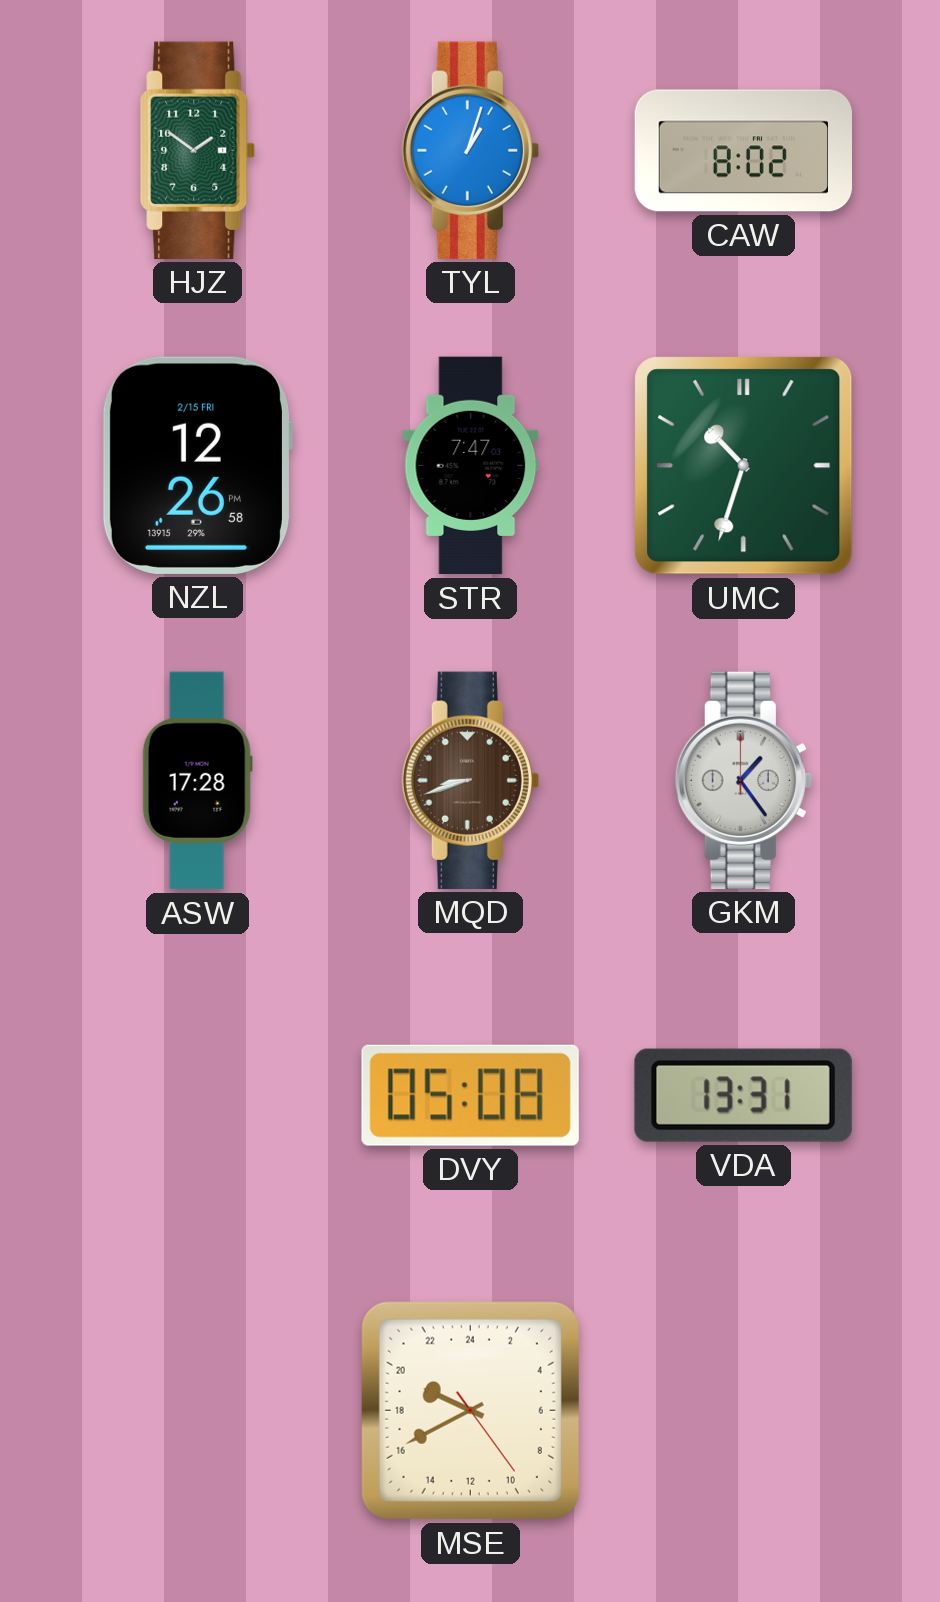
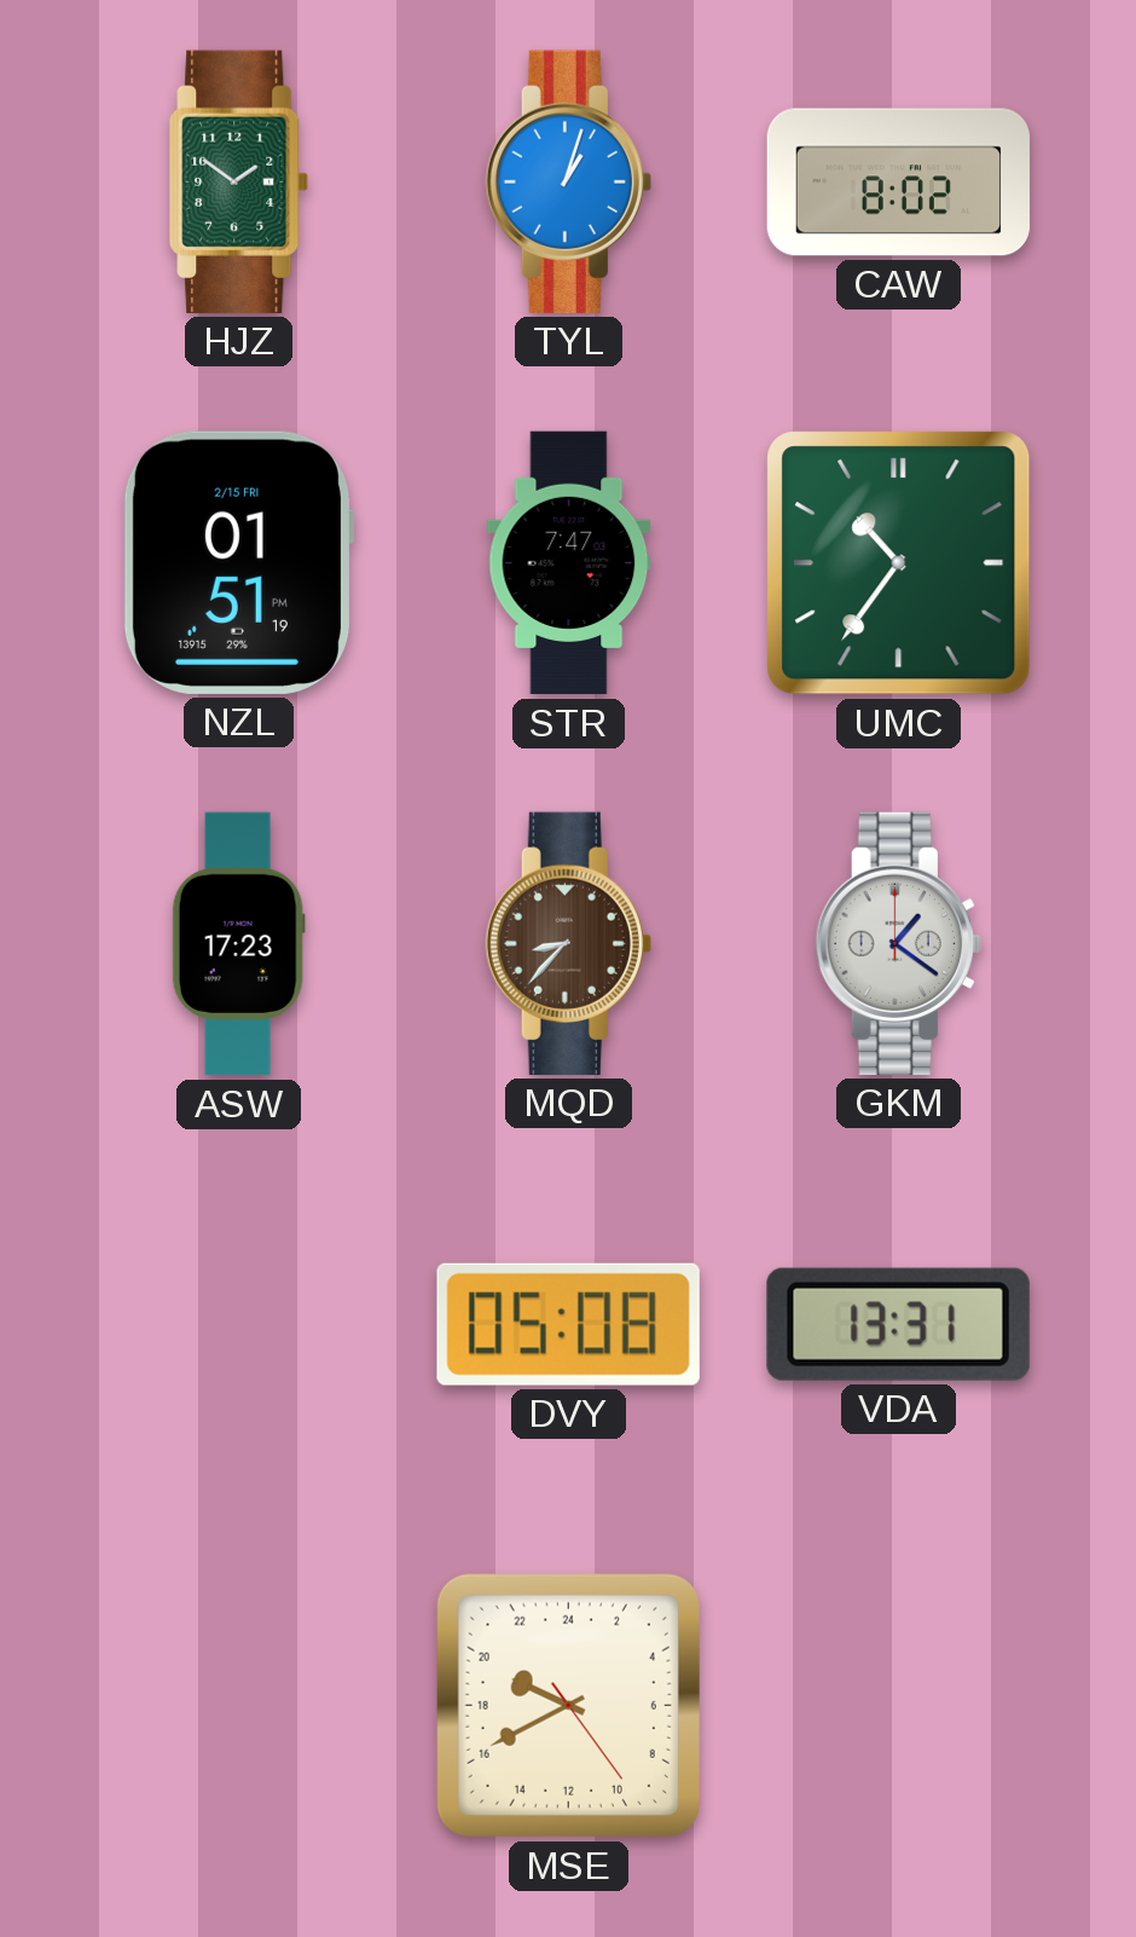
NZL: 12:26 -> 01:51 (238, 562)
UMC: 10:33 -> 10:36 (899, 563)
ASW: 17:28 -> 17:23 (238, 944)
MQD: 8:42 -> 8:37 (568, 943)
GKM: 1:24 -> 1:21 (898, 943)
